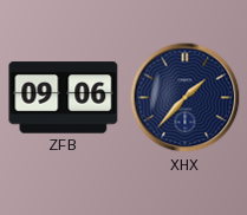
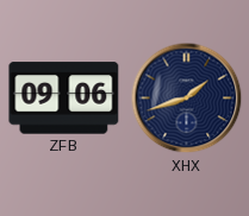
XHX: 1:37 -> 1:42 (187, 99)
